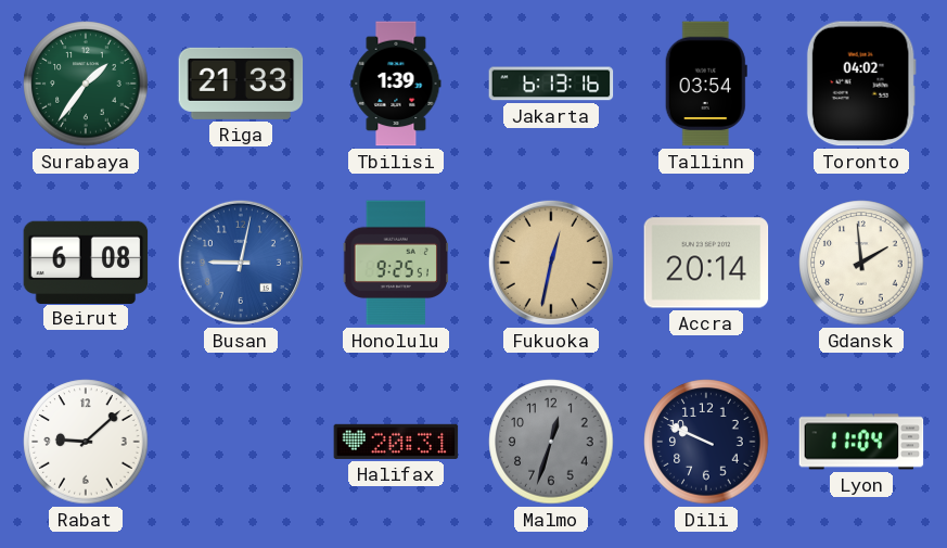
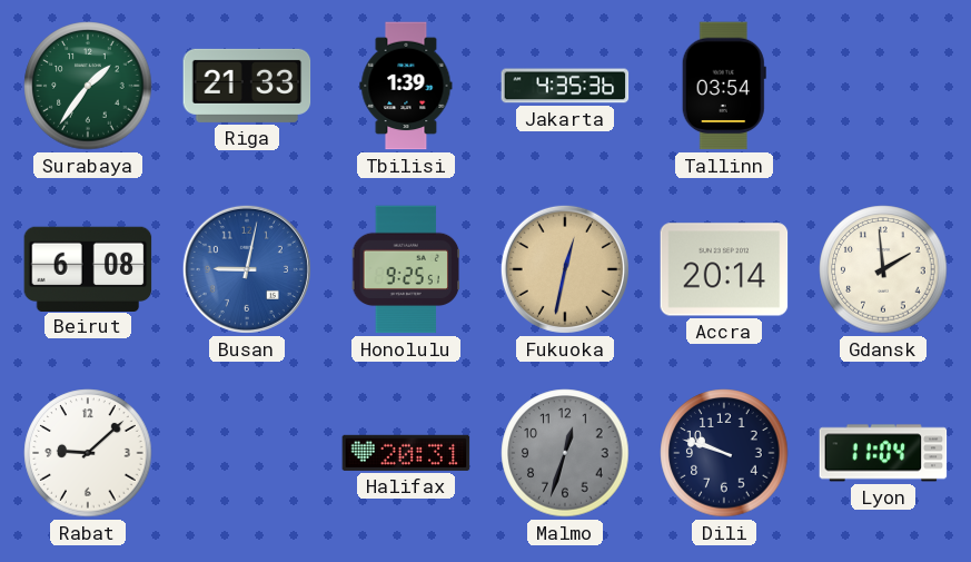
Jakarta: 6:13 -> 4:35 (565, 86)
Toronto: 04:02 -> none (861, 84)
Dili: 9:49 -> 9:48 (724, 453)
